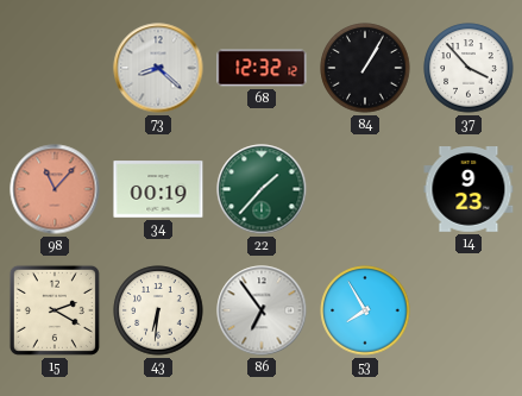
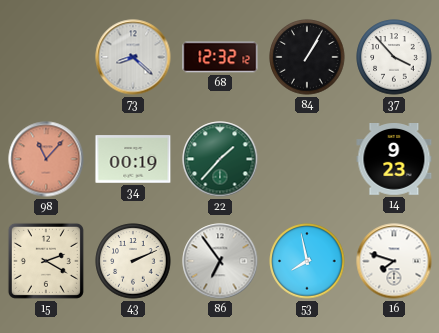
43: 6:31 -> 2:11 (133, 261)
53: 7:55 -> 7:58 (307, 261)
16: none -> 7:48 (394, 261)
